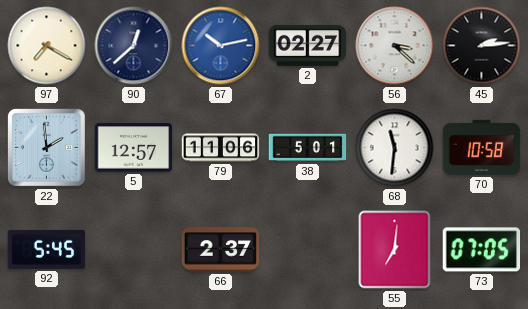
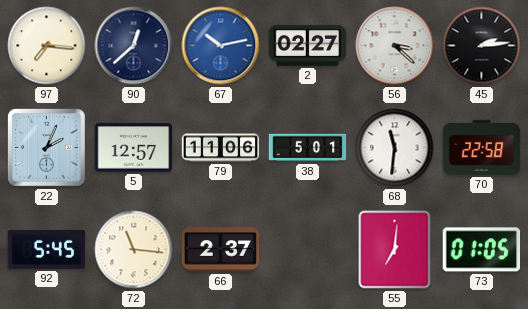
97: 7:20 -> 7:16 (47, 46)
22: 1:59 -> 2:04 (47, 148)
70: 10:58 -> 22:58 (482, 147)
72: none -> 11:16 (134, 250)
73: 07:05 -> 01:05 (482, 250)
